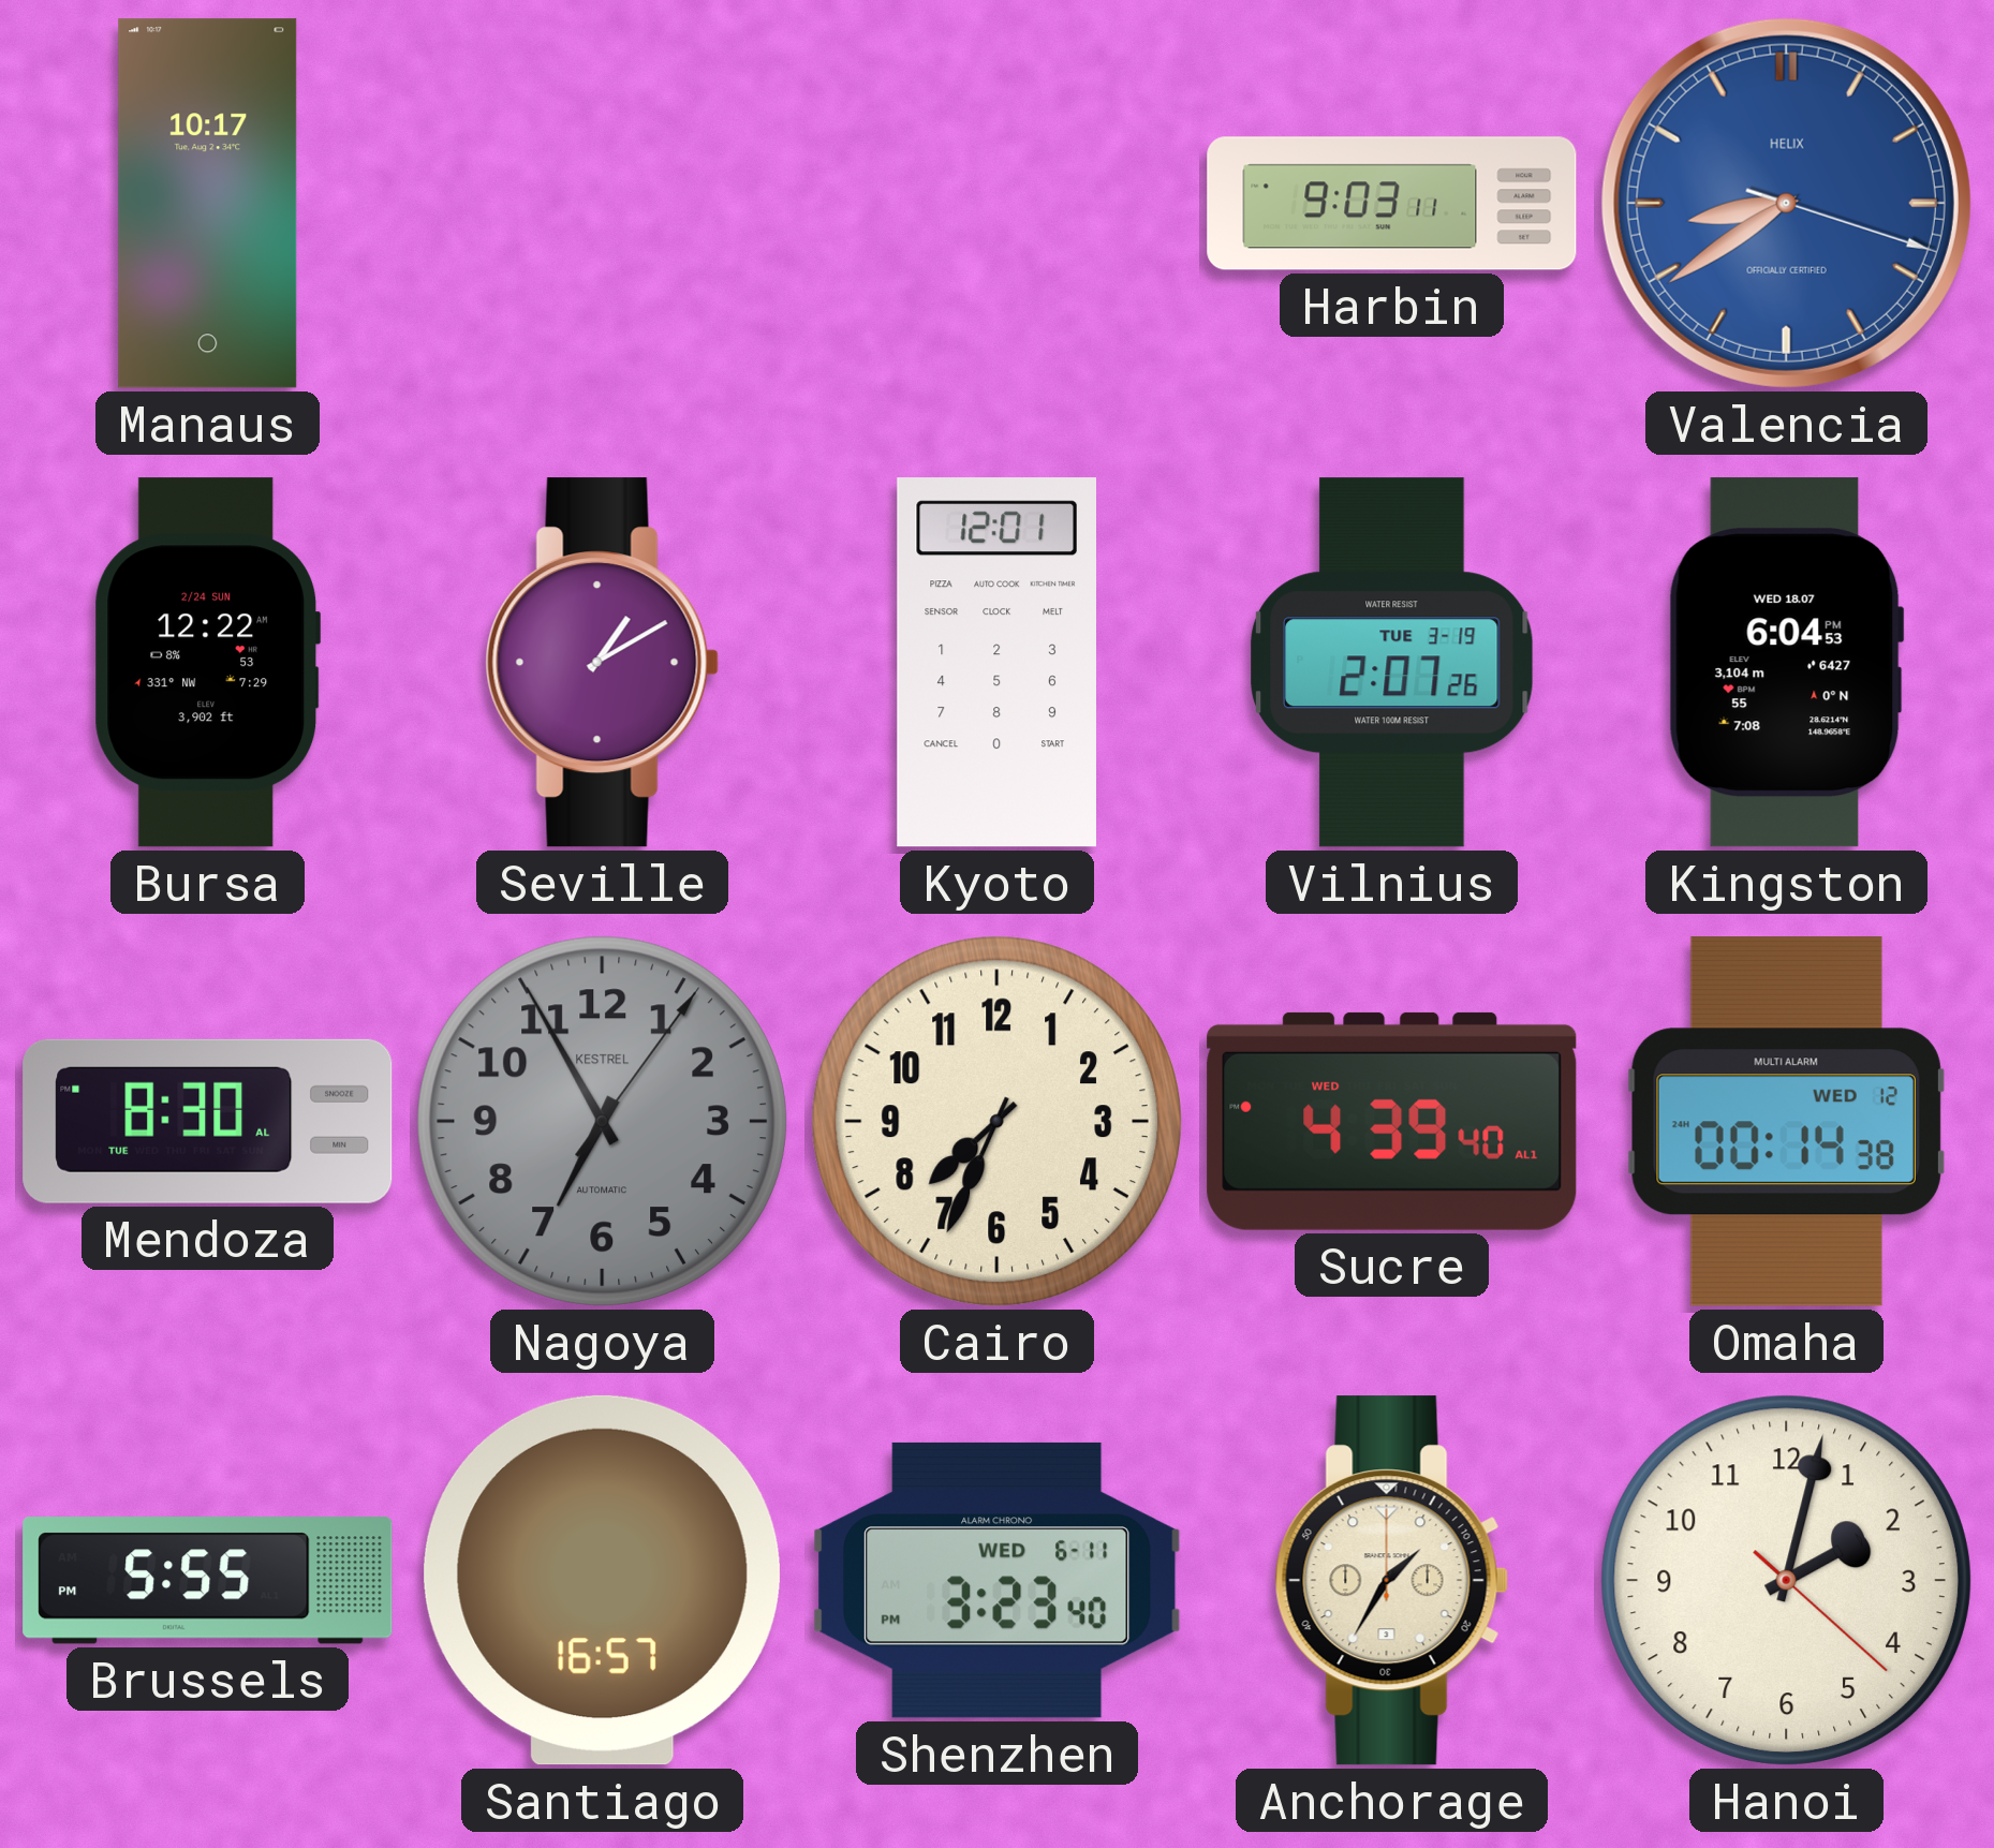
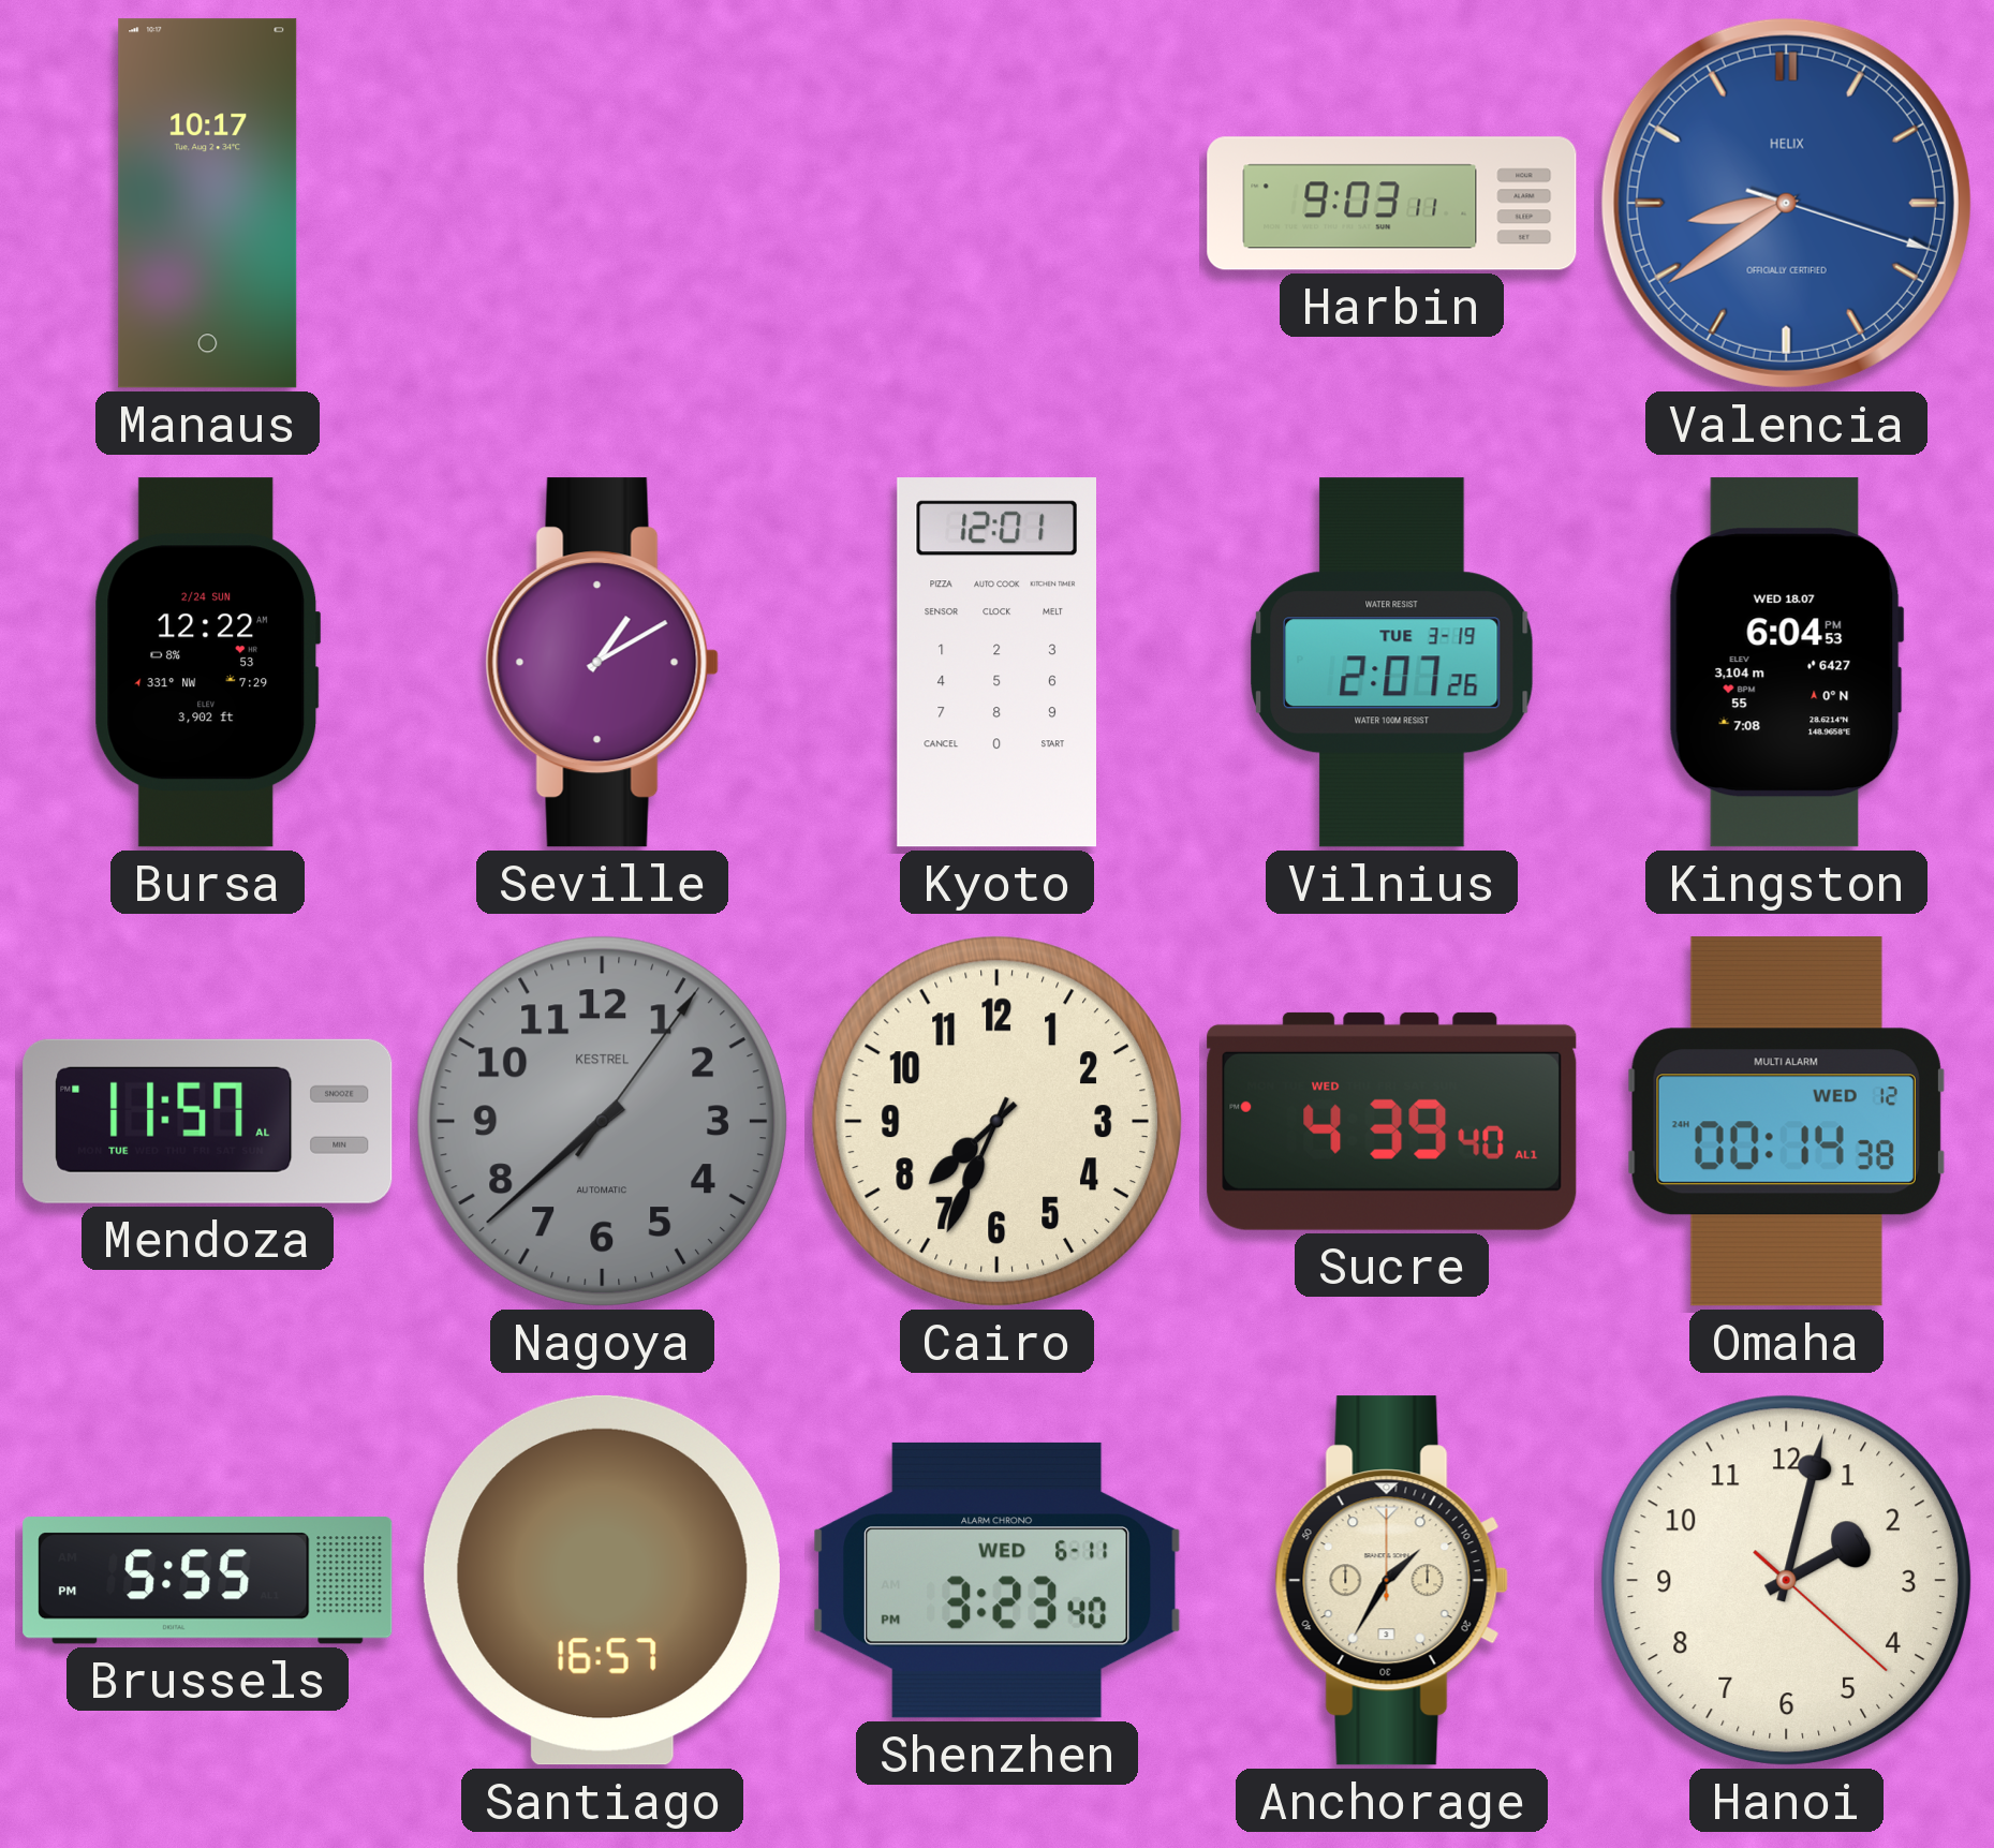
Mendoza: 8:30 -> 11:57 (208, 1121)
Nagoya: 6:55 -> 7:38 (602, 1121)
